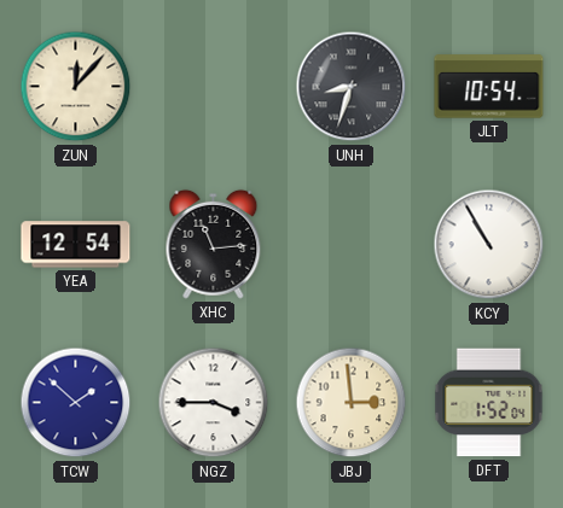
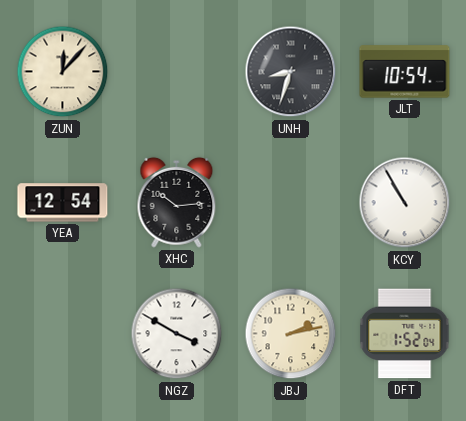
XHC: 11:14 -> 10:14 (177, 202)
TCW: 1:52 -> none (76, 403)
NGZ: 3:45 -> 3:50 (177, 334)
JBJ: 2:59 -> 2:13 (291, 334)
